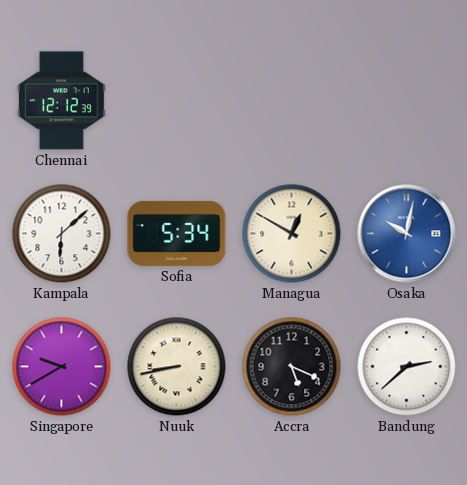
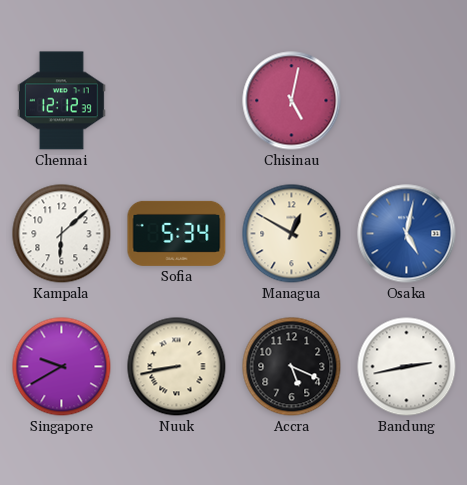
Chisinau: none -> 5:02 (292, 101)
Osaka: 10:02 -> 5:02 (407, 234)
Bandung: 2:38 -> 2:43 (407, 367)
